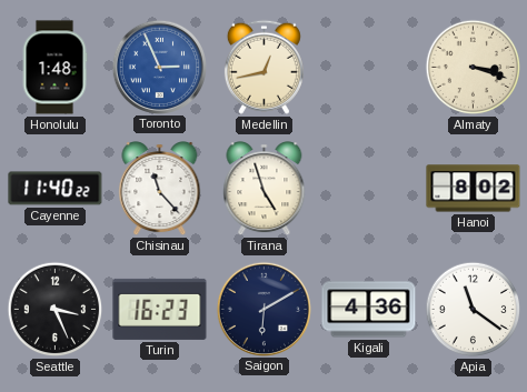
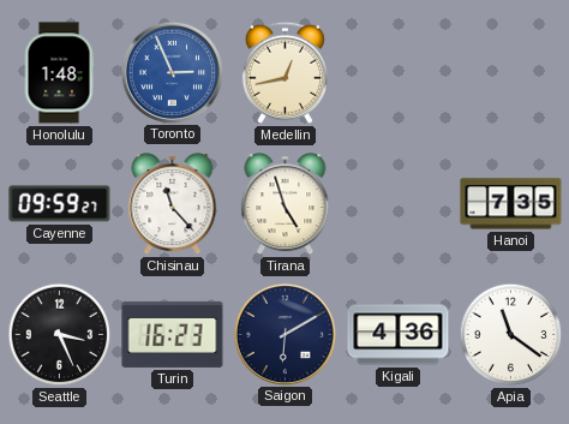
Almaty: 3:18 -> none (474, 68)
Cayenne: 11:40 -> 09:59 (60, 204)
Hanoi: 8:02 -> 7:35 (511, 204)
